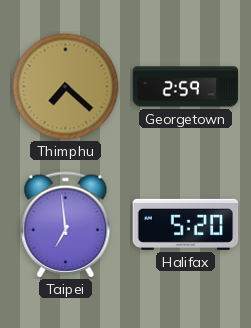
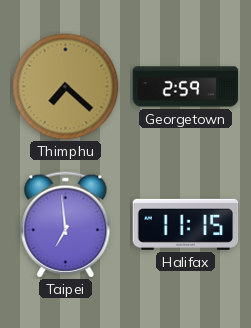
Halifax: 5:20 -> 11:15 (186, 224)
